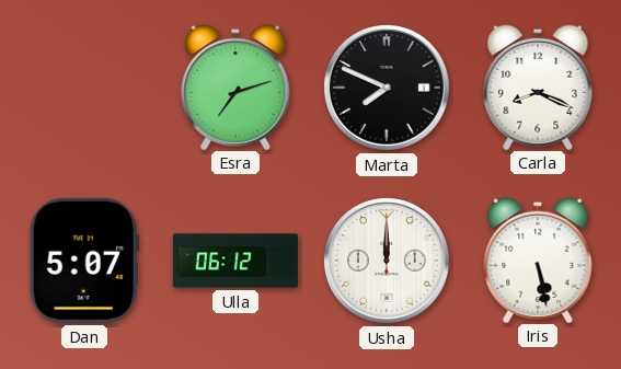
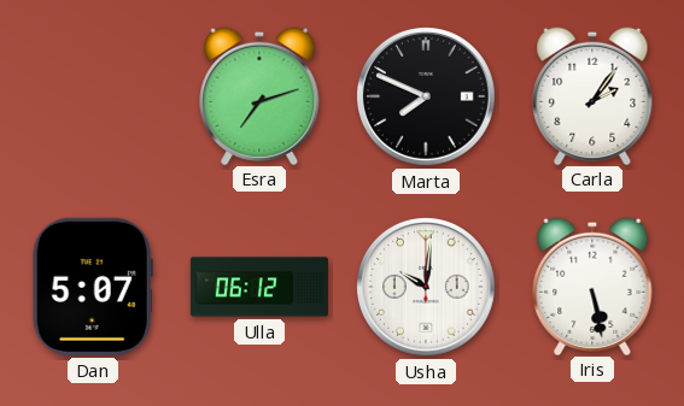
Carla: 8:19 -> 2:06 (592, 95)
Usha: 12:00 -> 10:01 (427, 288)
